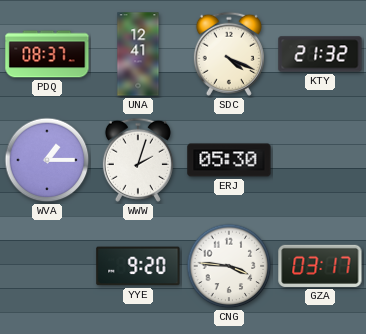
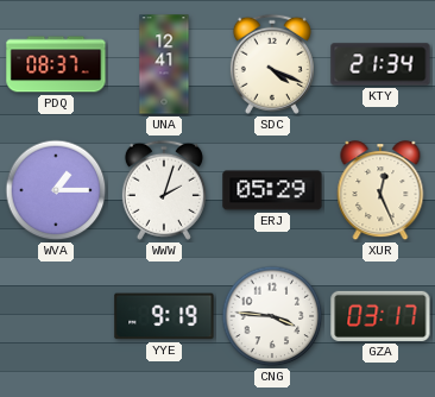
KTY: 21:32 -> 21:34 (380, 64)
ERJ: 05:30 -> 05:29 (272, 190)
XUR: none -> 12:26 (380, 191)
YYE: 9:20 -> 9:19 (164, 316)
